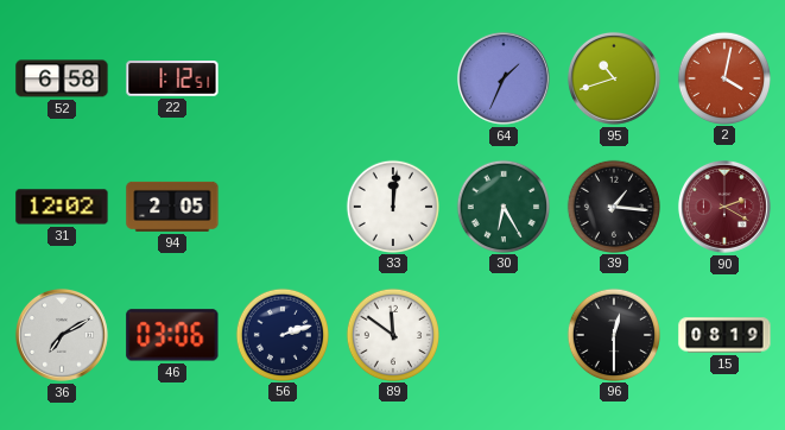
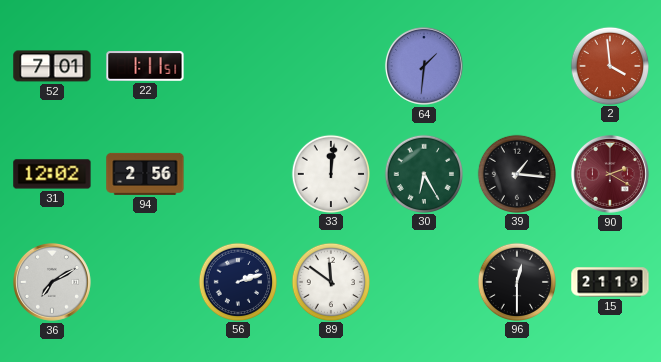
52: 6:58 -> 7:01 (52, 66)
22: 1:12 -> 1:11 (145, 66)
64: 1:34 -> 1:31 (424, 66)
95: 10:42 -> none (614, 78)
2: 4:02 -> 3:59 (609, 65)
94: 2:05 -> 2:56 (145, 174)
46: 03:06 -> none (172, 335)
15: 08:19 -> 21:19 (610, 282)
